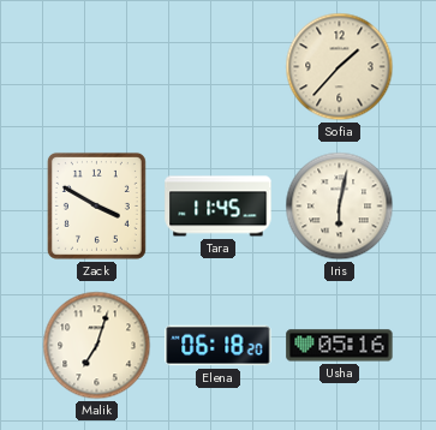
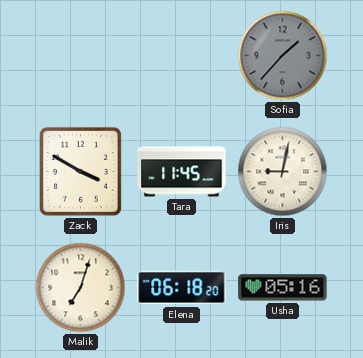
Sofia dial: cream -> grey (283, 56)
Iris: 6:02 -> 9:02 (283, 172)
